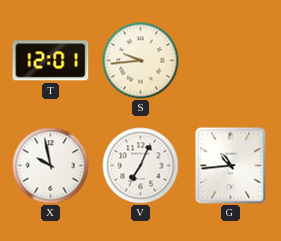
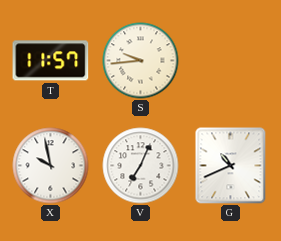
T: 12:01 -> 11:57 (51, 61)
G: 10:44 -> 10:41 (231, 166)
